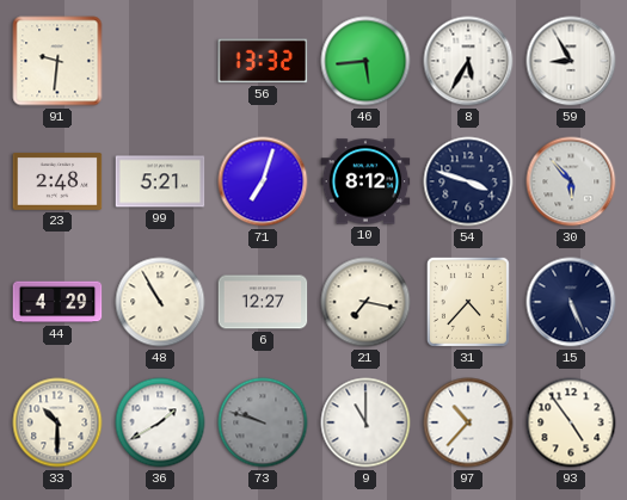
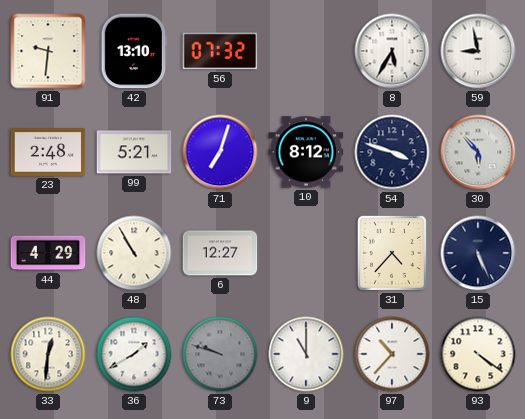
42: none -> 13:10 (134, 51)
56: 13:32 -> 07:32 (220, 51)
46: 5:44 -> none (365, 61)
59: 8:55 -> 8:58 (478, 51)
21: 7:17 -> none (365, 302)
33: 10:30 -> 12:31 (48, 354)
93: 4:54 -> 4:21 (478, 354)
